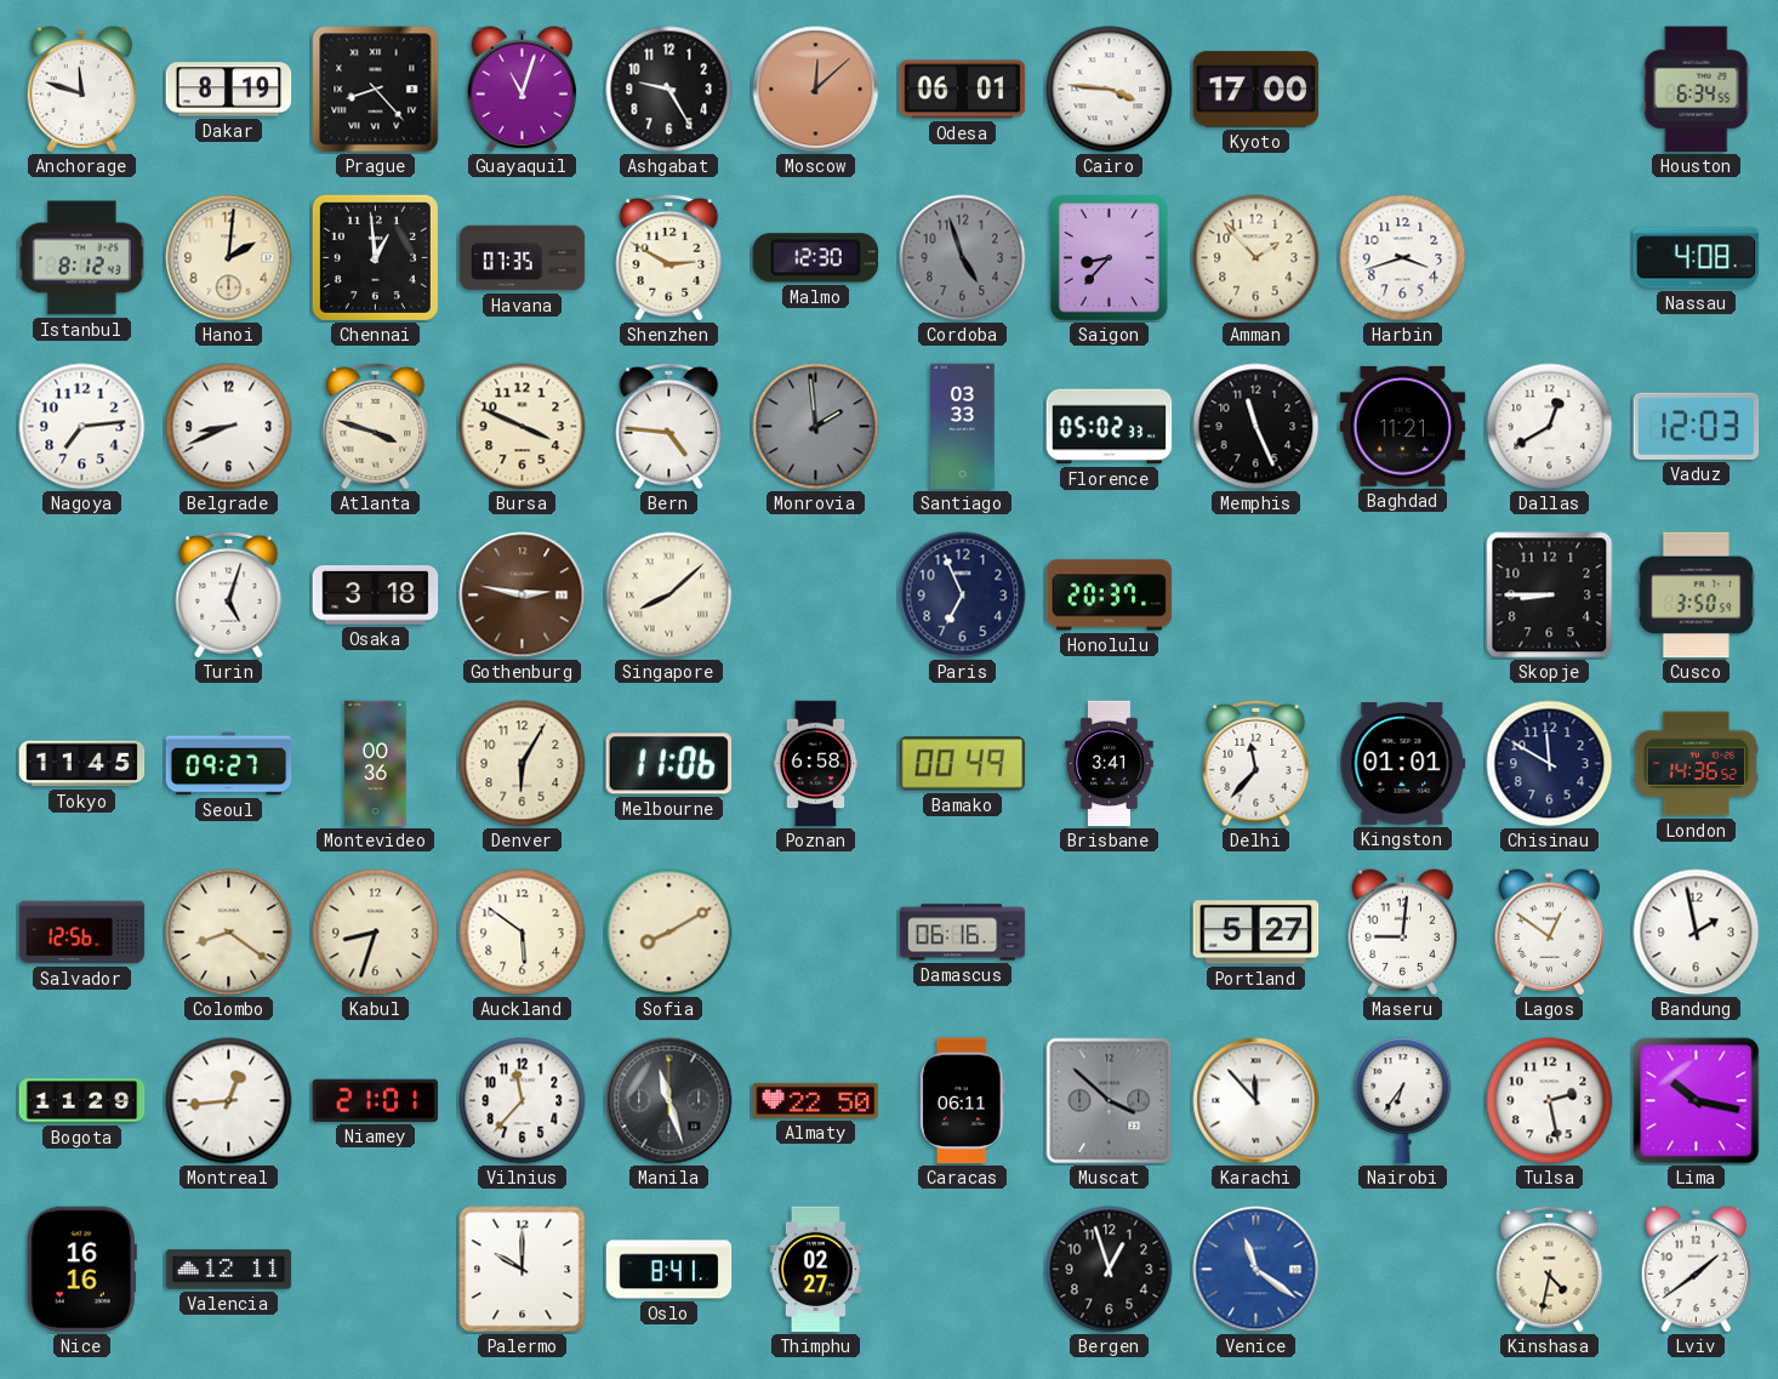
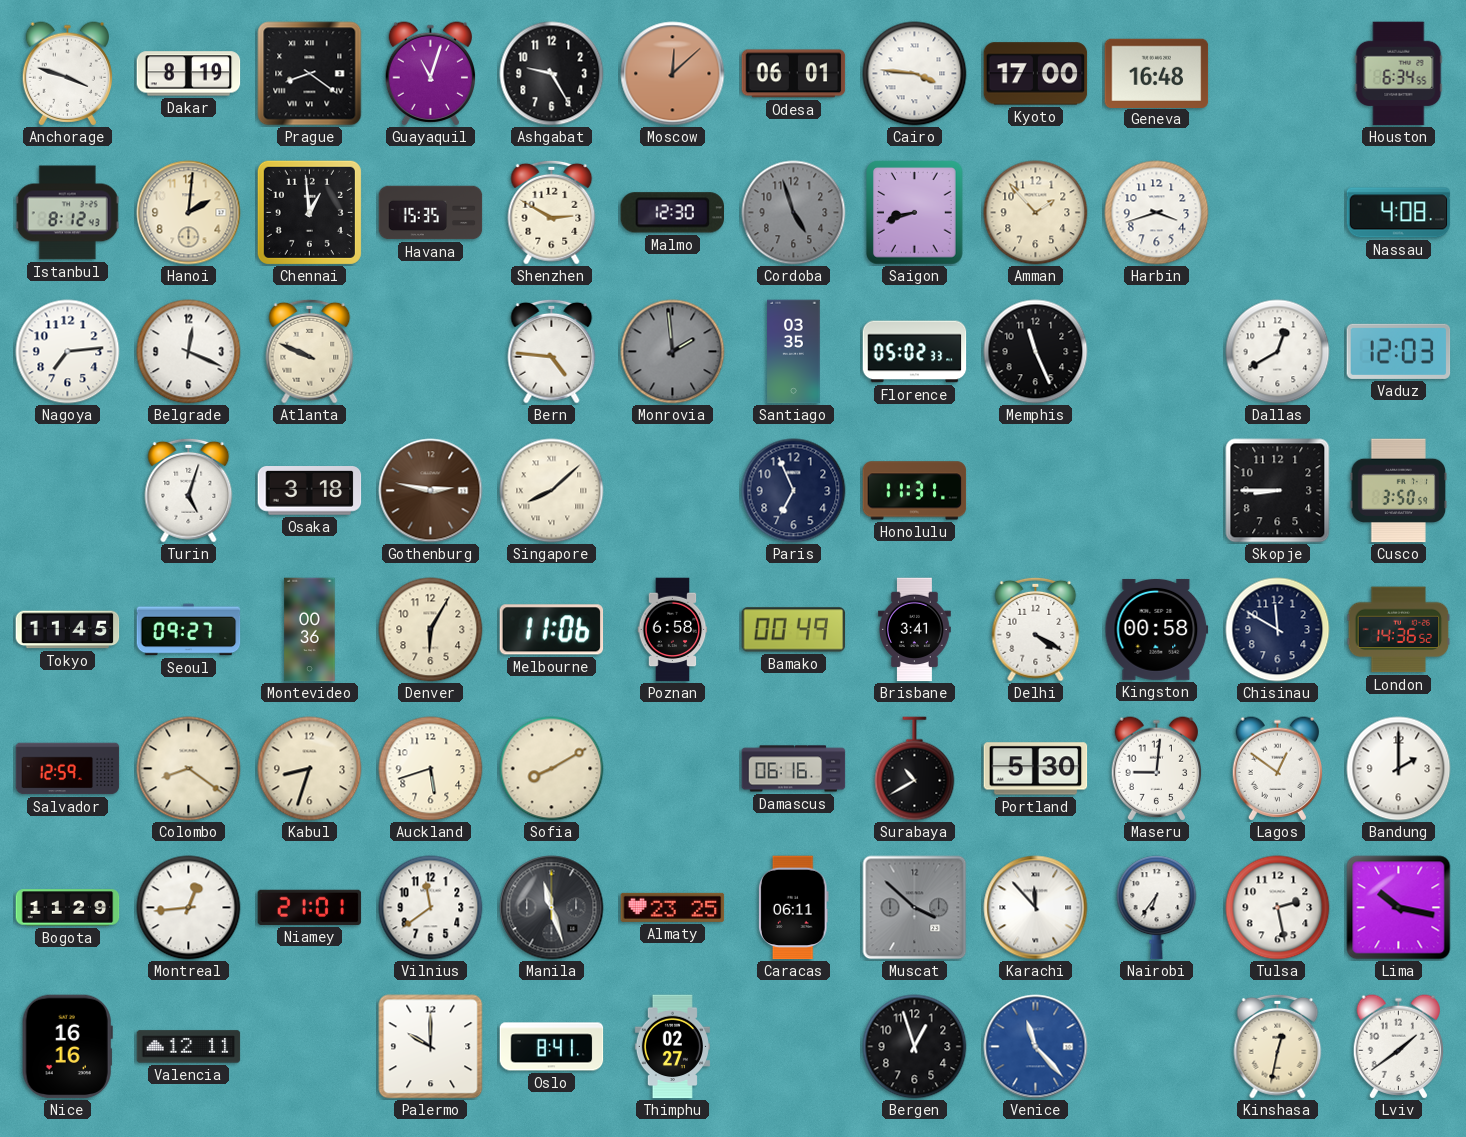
Anchorage: 11:48 -> 3:48 (67, 74)
Prague: 8:23 -> 8:21 (310, 74)
Geneva: none -> 16:48 (1157, 73)
Havana: 07:35 -> 15:35 (431, 213)
Saigon: 8:37 -> 8:42 (915, 213)
Belgrade: 8:41 -> 12:19 (189, 352)
Atlanta: 3:48 -> 9:49 (310, 351)
Bursa: 3:49 -> none (523, 427)
Santiago: 03:33 -> 03:35 (794, 352)
Baghdad: 11:21 -> none (1403, 426)
Honolulu: 20:37 -> 11:31 (915, 491)
Delhi: 11:37 -> 4:20 (1036, 629)
Kingston: 01:01 -> 00:58 (1157, 629)
Salvador: 12:56 -> 12:59 (68, 769)
Auckland: 5:51 -> 5:42 (431, 769)
Surabaya: none -> 10:40 (915, 769)
Portland: 5:27 -> 5:30 (1036, 769)
Bandung: 1:58 -> 2:00 (1399, 769)
Vilnius: 11:37 -> 11:39 (431, 908)
Almaty: 22:50 -> 23:25 (673, 907)
Venice: 11:21 -> 11:23 (1036, 1047)
Kinshasa: 4:32 -> 12:32 (1278, 1046)
